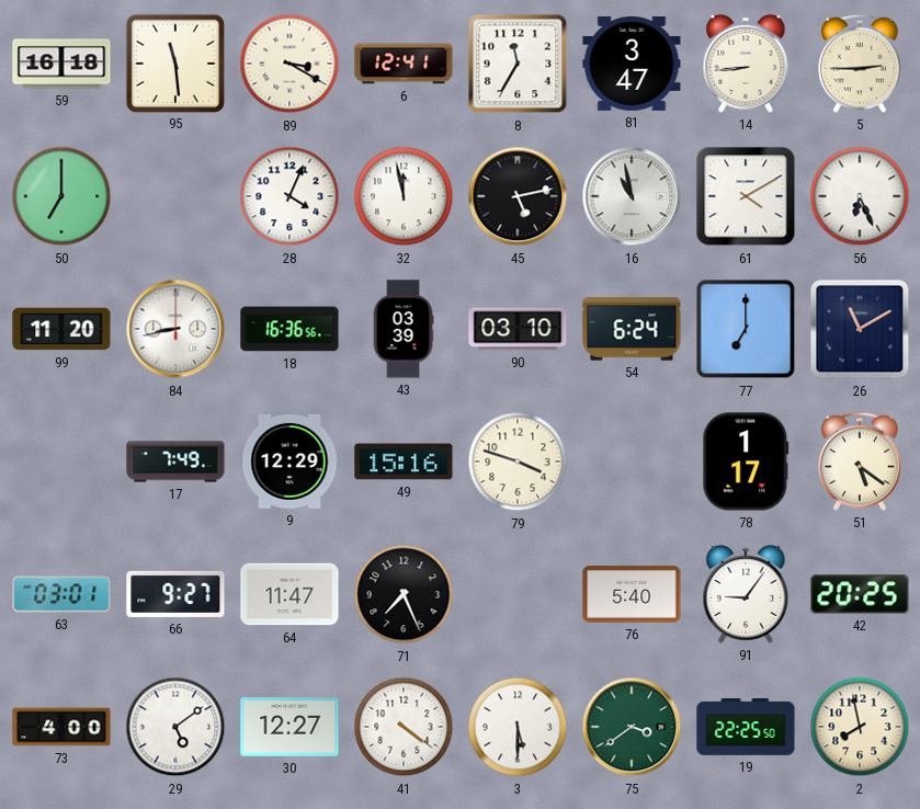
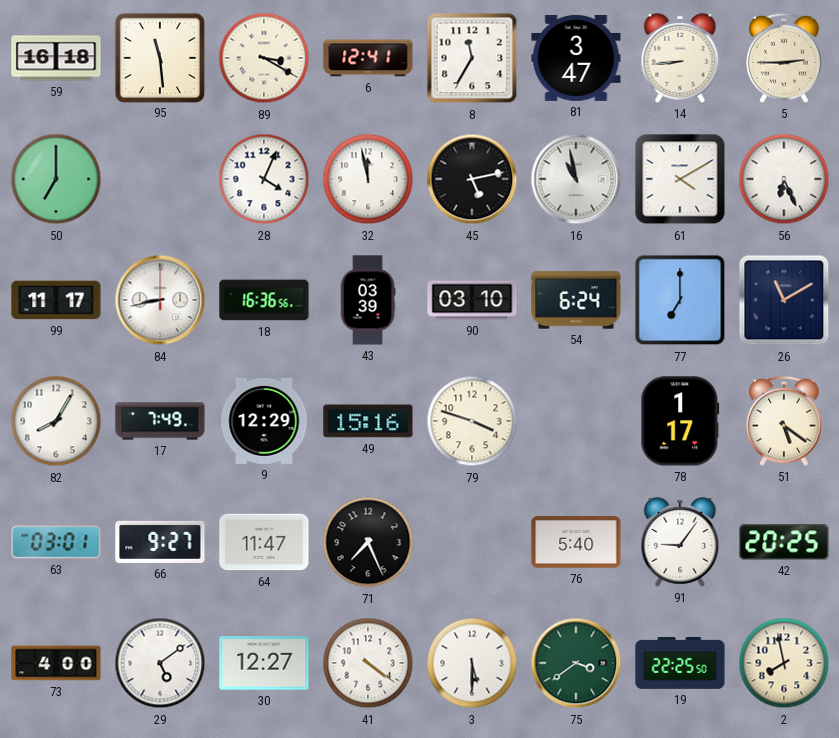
99: 11:20 -> 11:17 (56, 300)
82: none -> 8:05 (56, 421)
